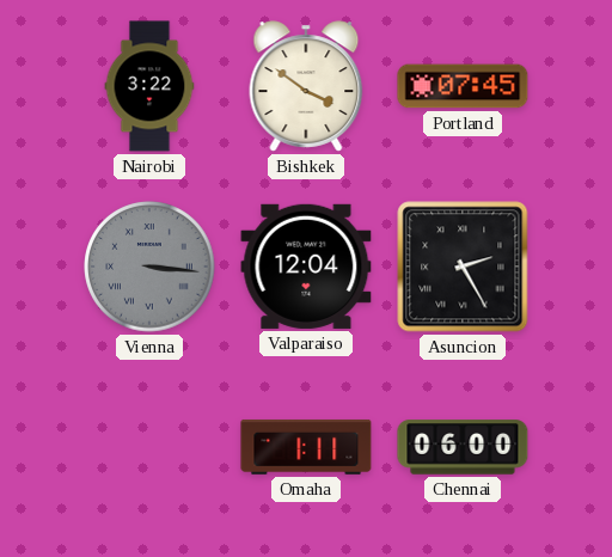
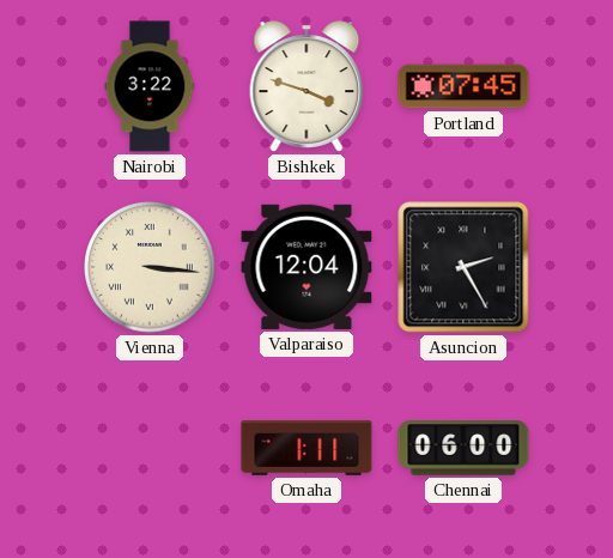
Bishkek: 3:51 -> 3:48 (306, 86)
Vienna dial: grey -> cream (150, 267)
